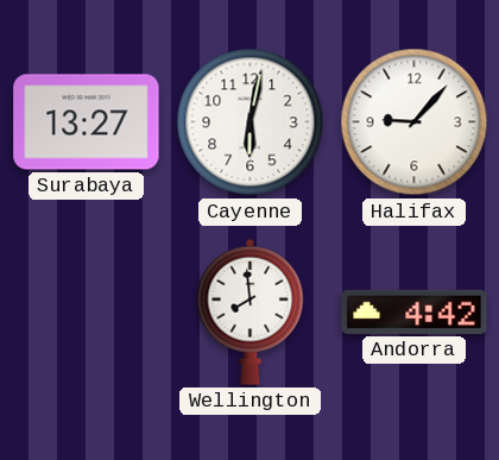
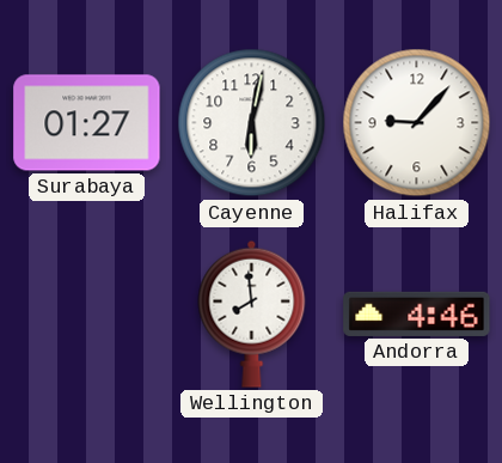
Surabaya: 13:27 -> 01:27 (87, 123)
Andorra: 4:42 -> 4:46 (417, 313)
